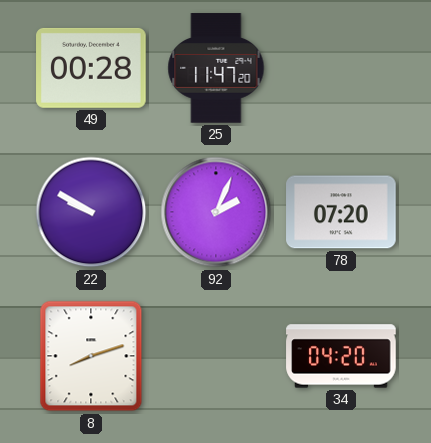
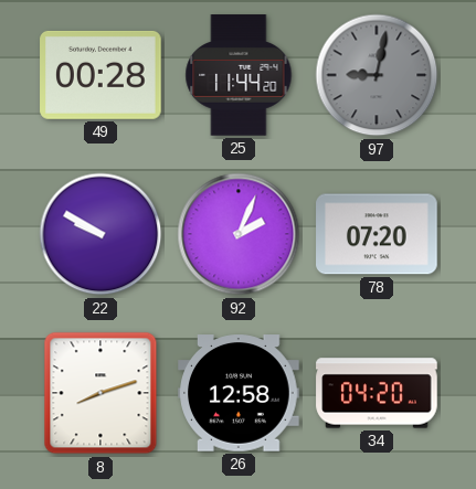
25: 11:47 -> 11:44 (239, 75)
97: none -> 9:02 (377, 75)
26: none -> 12:58 (239, 393)
